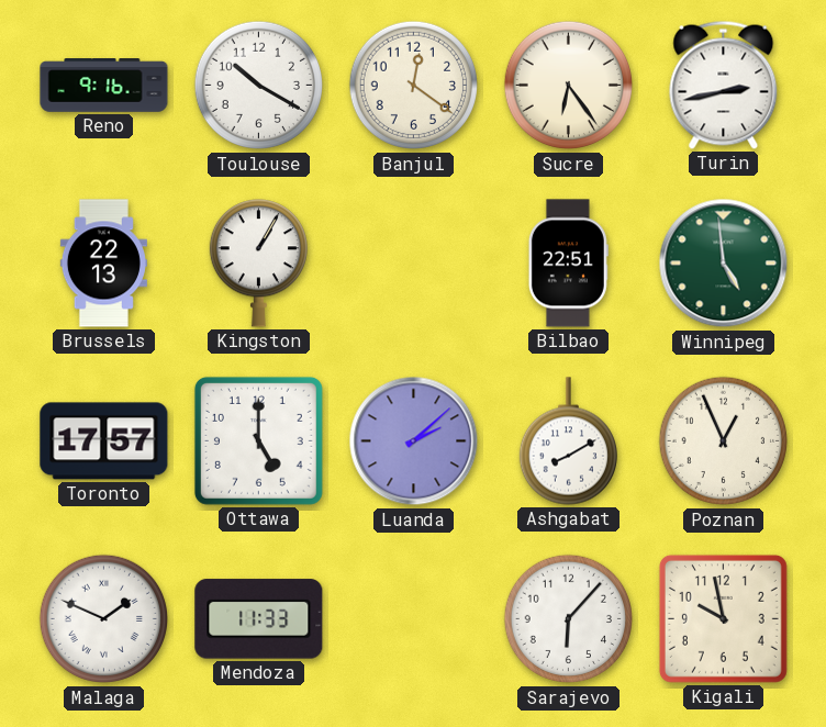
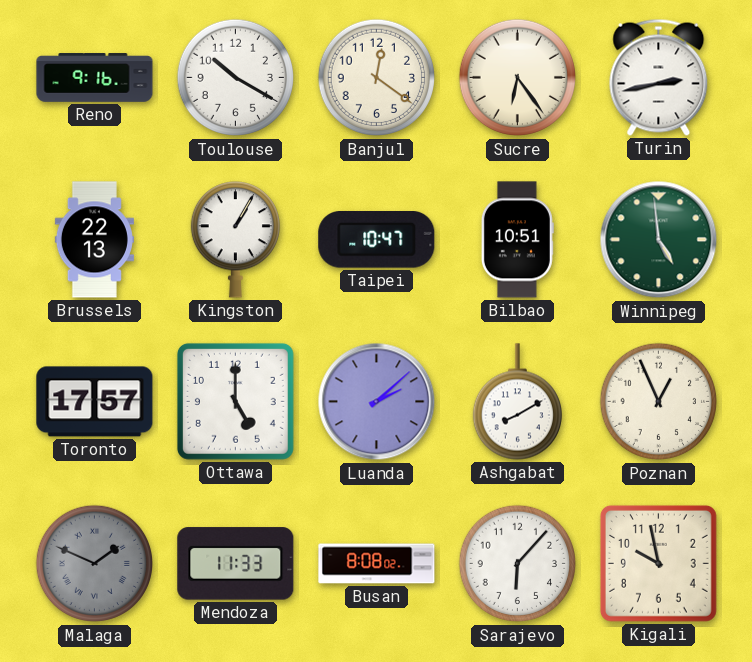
Taipei: none -> 10:47 (377, 240)
Bilbao: 22:51 -> 10:51 (517, 240)
Malaga dial: white -> grey (95, 564)
Busan: none -> 8:08 (377, 564)
